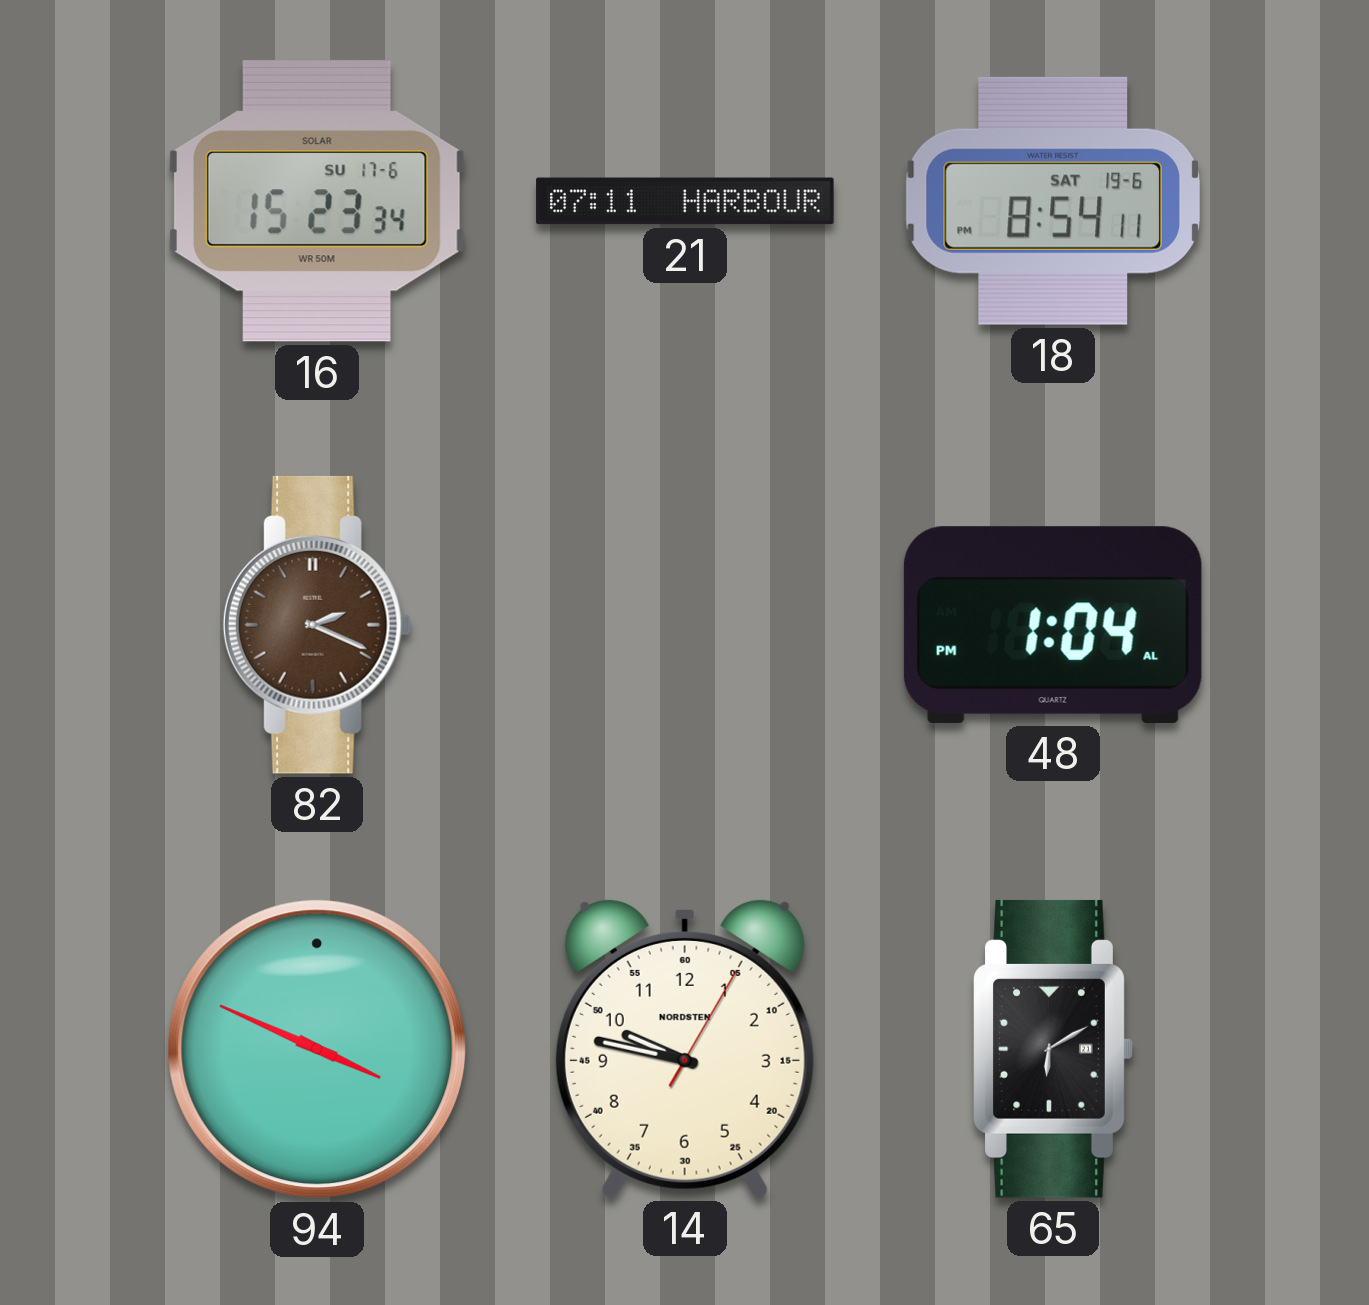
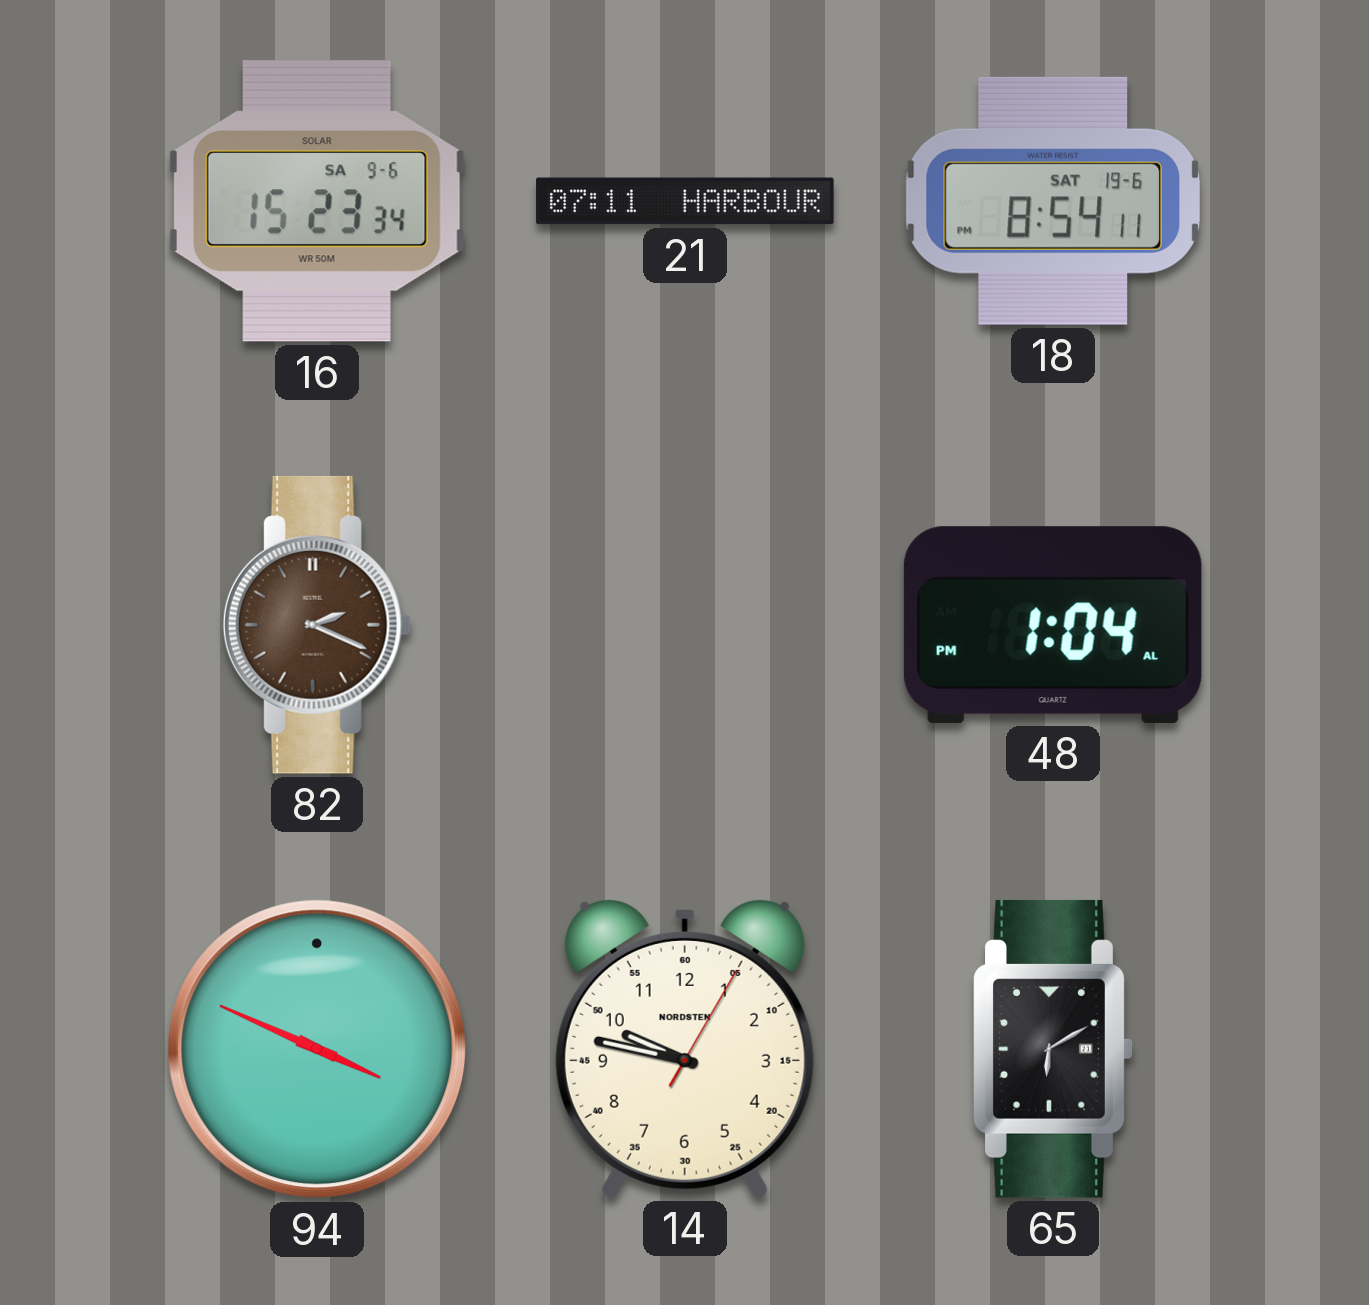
16 date: SU 17-6 -> SA 9-6 (317, 201)
